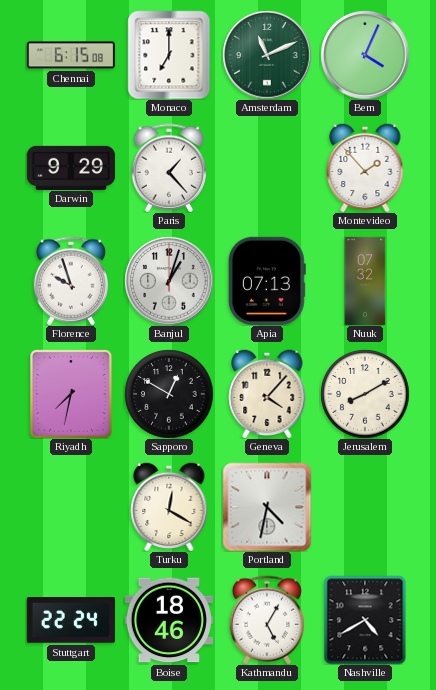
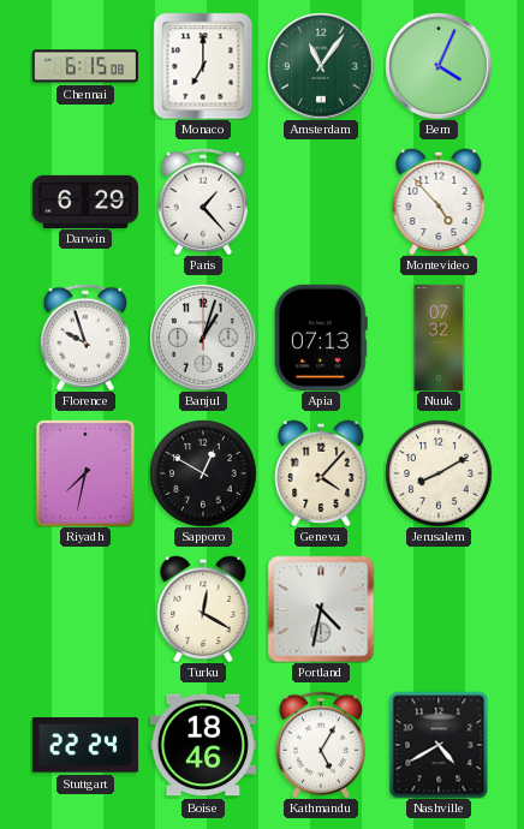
Amsterdam: 11:11 -> 11:06 (321, 66)
Darwin: 9:29 -> 6:29 (84, 201)
Montevideo: 1:53 -> 4:53 (439, 202)
